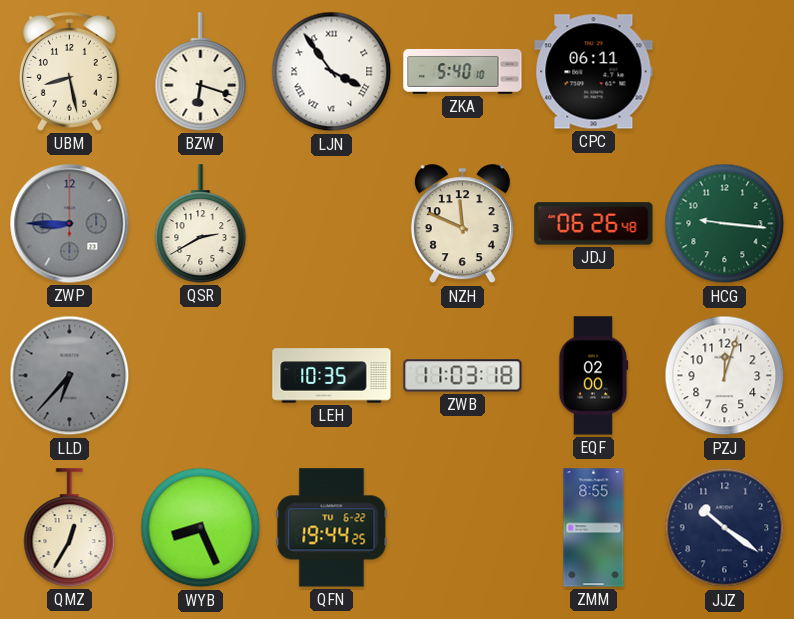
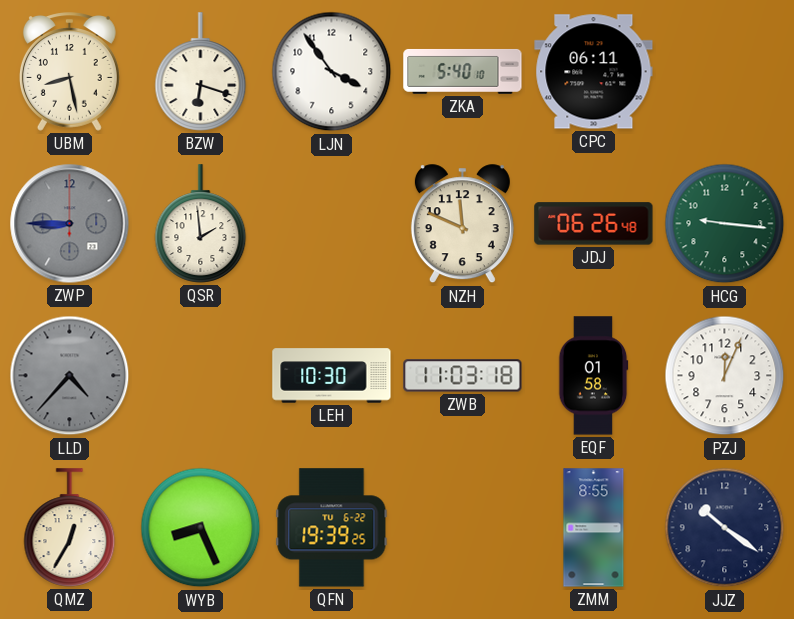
LJN numerals: Roman -> Arabic (332, 72)
QSR: 2:40 -> 1:59 (201, 224)
LLD: 6:37 -> 4:37 (70, 376)
LEH: 10:35 -> 10:30 (332, 376)
EQF: 02:00 -> 01:58 (594, 376)
PZJ: 12:03 -> 12:04 (725, 376)
QFN: 19:44 -> 19:39 (332, 528)
